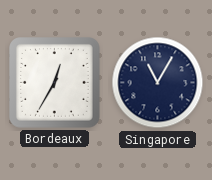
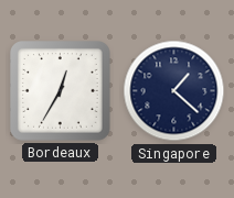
Singapore: 11:05 -> 1:22 (174, 91)
